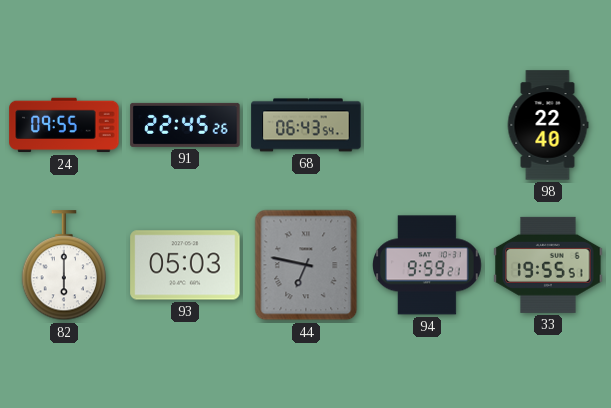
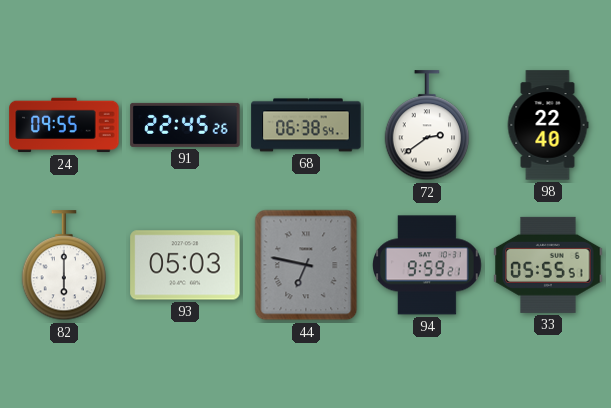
68: 06:43 -> 06:38 (306, 125)
72: none -> 2:39 (426, 126)
33: 19:55 -> 05:55 (548, 265)
